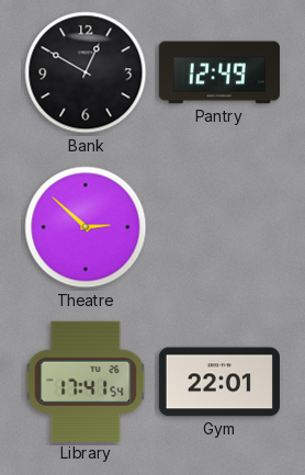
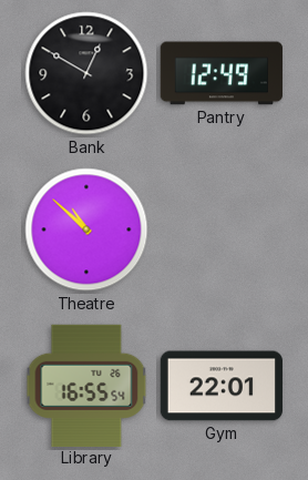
Theatre: 2:52 -> 10:52 (86, 229)
Library: 17:41 -> 16:55 (86, 385)
